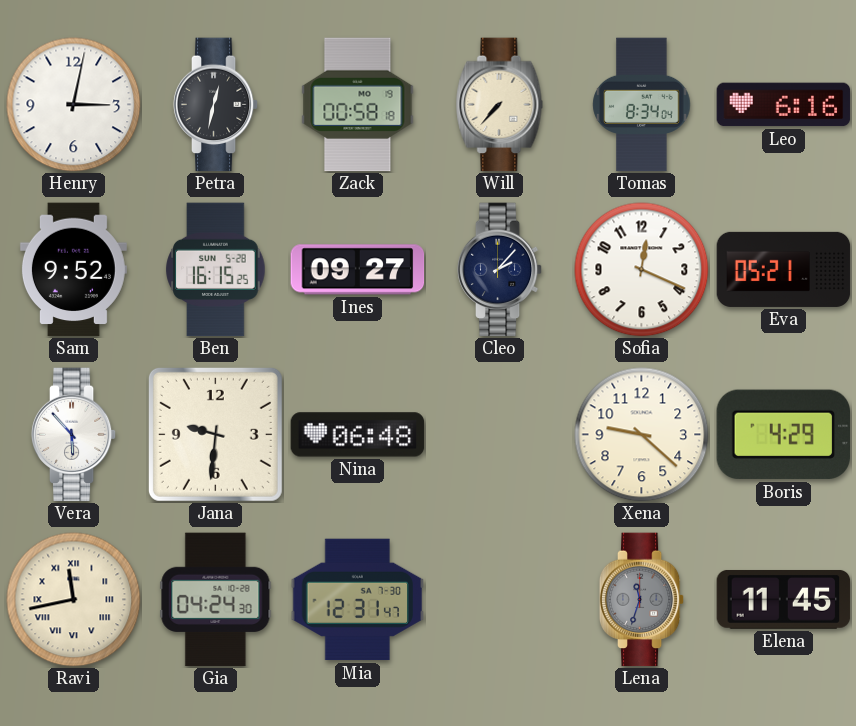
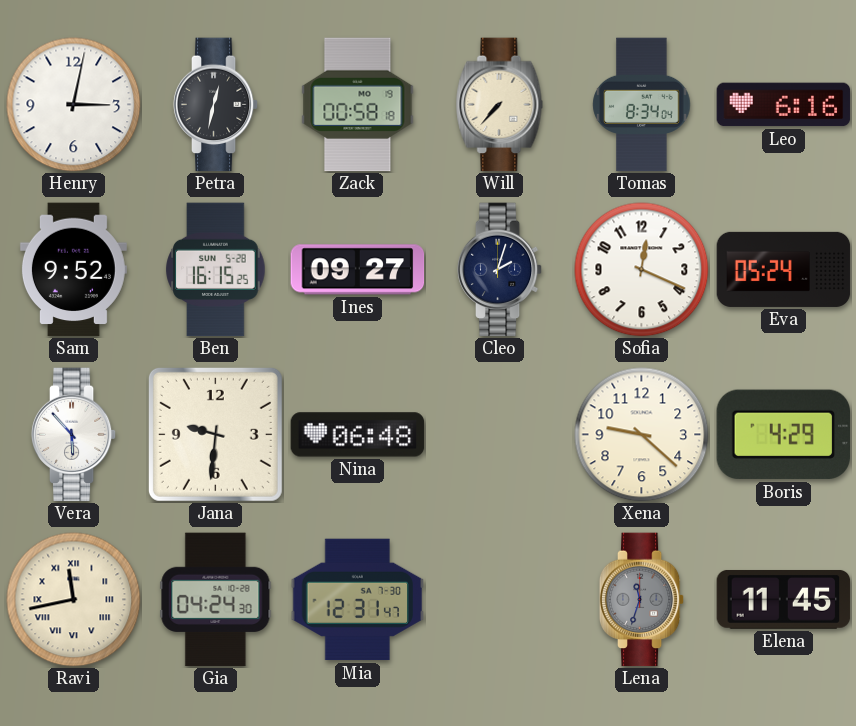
Cleo: 2:07 -> 2:03 (500, 270)
Eva: 05:21 -> 05:24 (784, 269)
